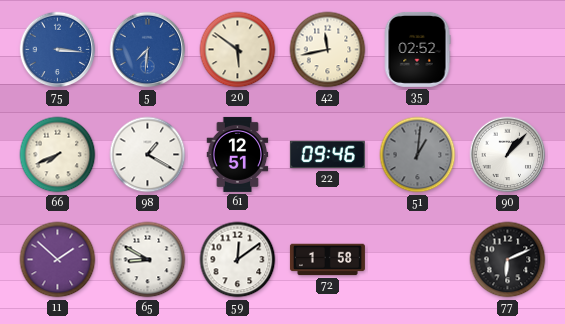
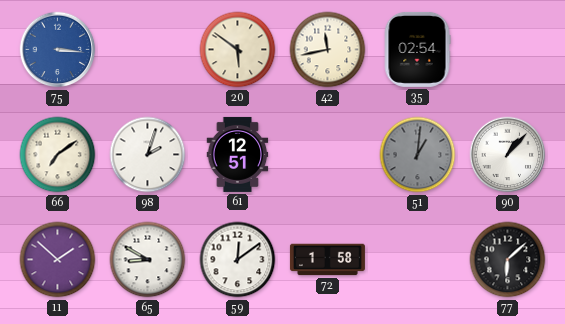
5: 7:31 -> none (148, 50)
35: 02:52 -> 02:54 (417, 49)
66: 7:41 -> 7:09 (58, 155)
98: 1:20 -> 2:03 (148, 155)
22: 09:46 -> none (327, 155)
77: 6:11 -> 6:08 (508, 260)
